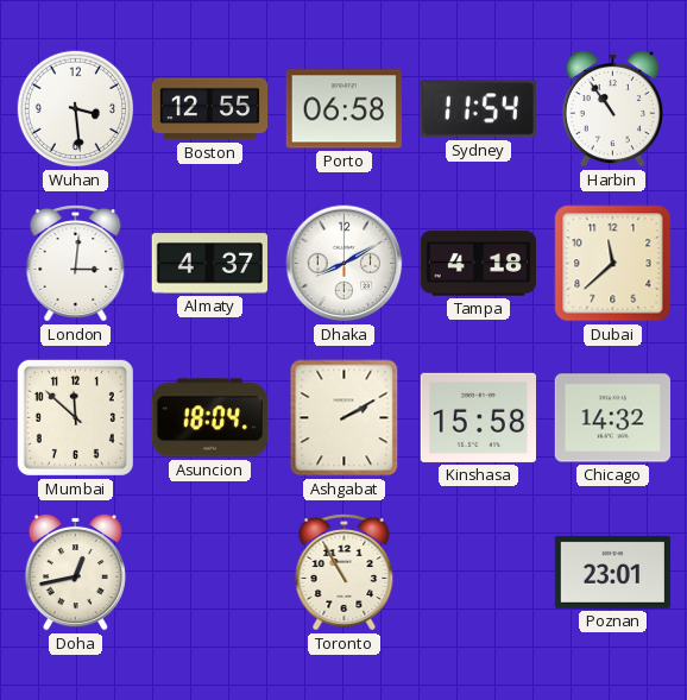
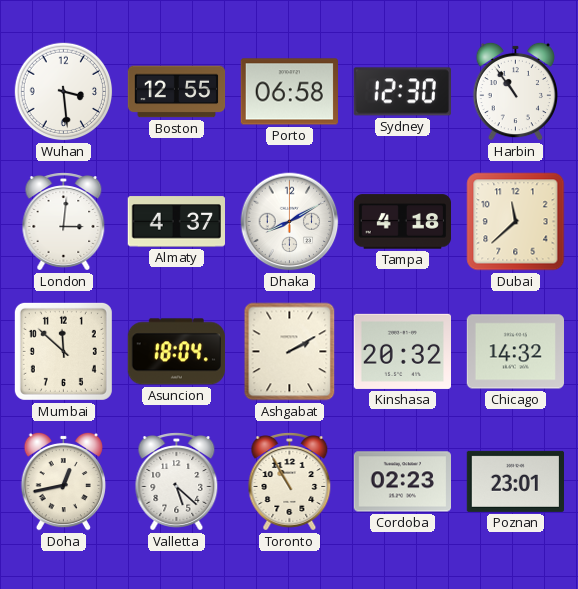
Sydney: 11:54 -> 12:30 (402, 92)
Kinshasa: 15:58 -> 20:32 (402, 351)
Valletta: none -> 5:22 (177, 482)
Cordoba: none -> 02:23 (402, 482)
